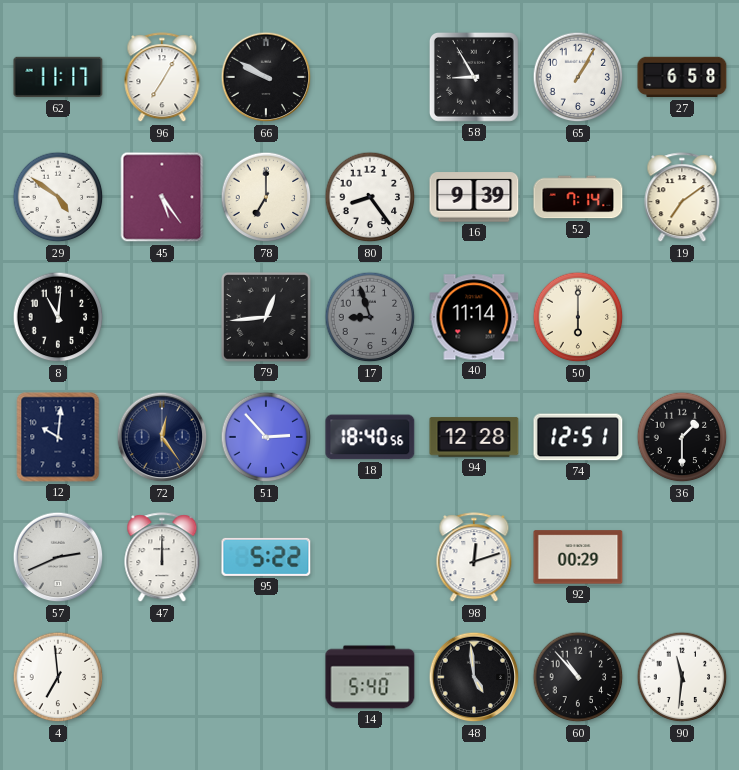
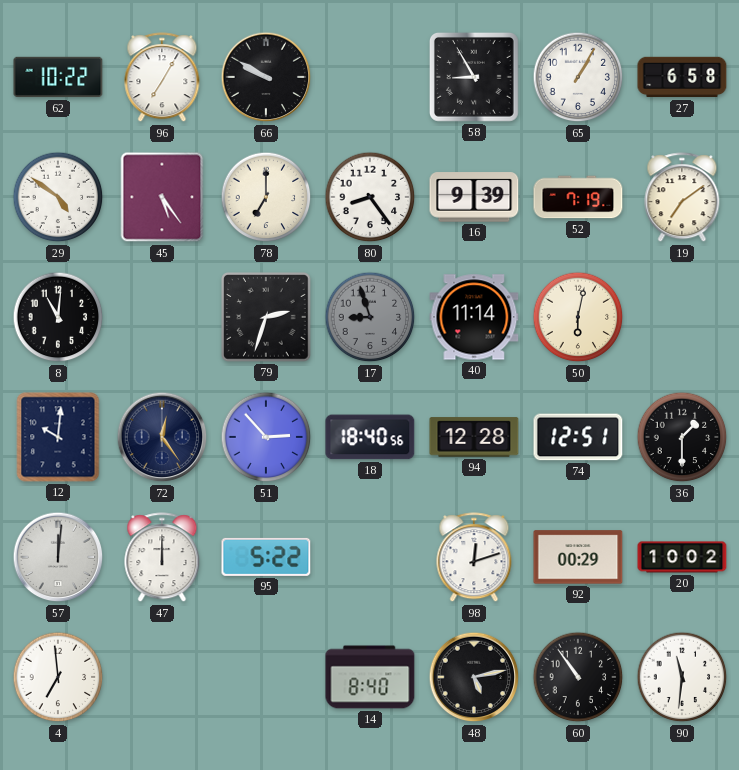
62: 11:17 -> 10:22 (58, 77)
52: 7:14 -> 7:19 (578, 197)
79: 12:44 -> 2:33 (266, 317)
50: 6:00 -> 6:02 (578, 317)
57: 2:41 -> 12:01 (58, 557)
20: none -> 10:02 (682, 557)
14: 5:40 -> 8:40 (370, 677)
48: 4:59 -> 5:13 (474, 677)
60: 10:53 -> 10:54 (578, 677)
